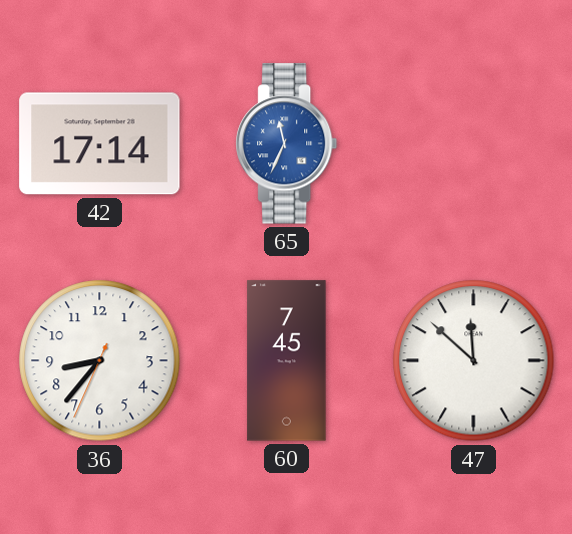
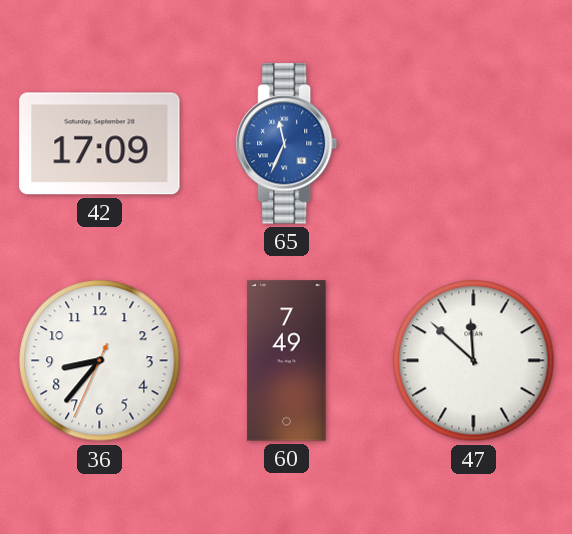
42: 17:14 -> 17:09 (100, 144)
60: 7:45 -> 7:49 (287, 361)
